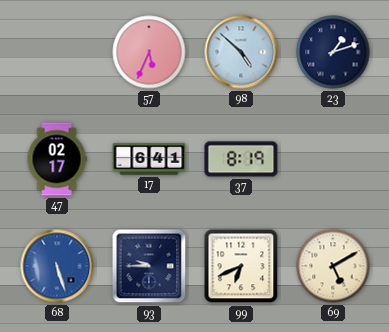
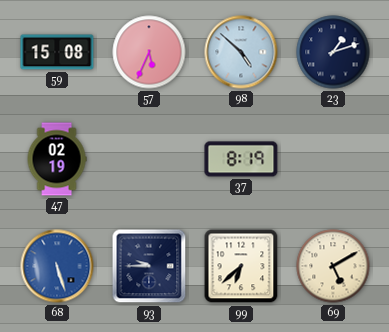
59: none -> 15:08 (57, 52)
47: 02:17 -> 02:19 (57, 159)
17: 6:41 -> none (149, 159)
99: 6:41 -> 6:38 (241, 266)
